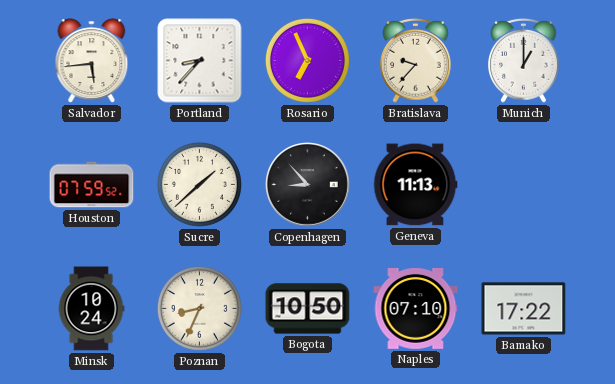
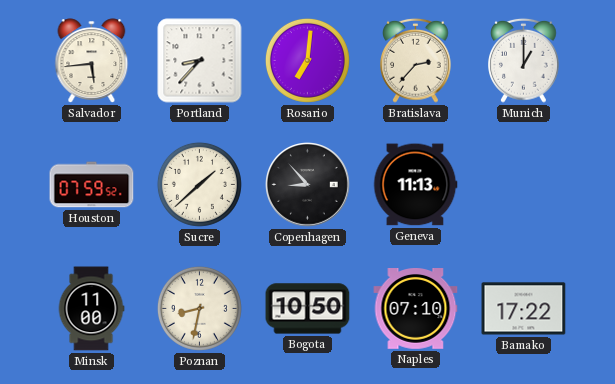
Rosario: 6:56 -> 7:01 (307, 60)
Bratislava: 9:37 -> 2:37 (416, 60)
Minsk: 10:24 -> 11:00 (91, 309)
Poznan: 8:34 -> 8:32 (199, 308)
